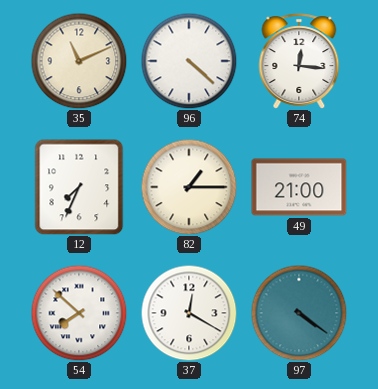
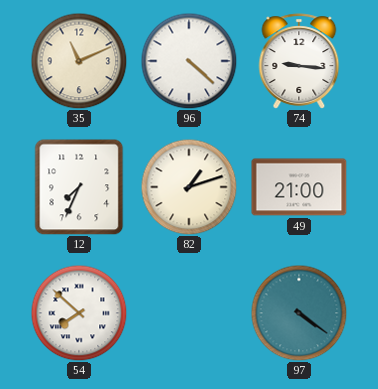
74: 12:16 -> 9:16 (299, 61)
82: 1:15 -> 1:12 (189, 187)
37: 12:20 -> none (189, 313)
